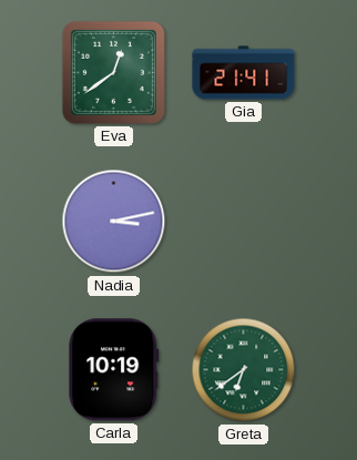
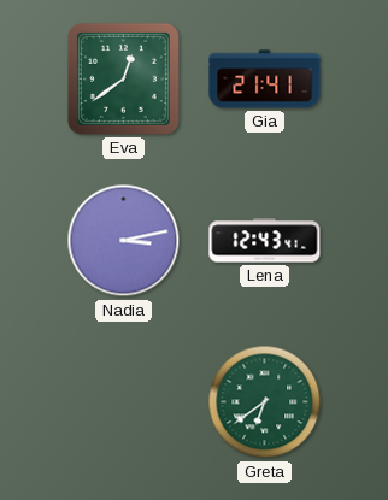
Lena: none -> 12:43 (265, 241)
Carla: 10:19 -> none (114, 370)
